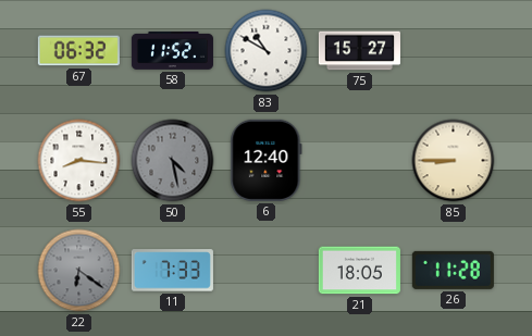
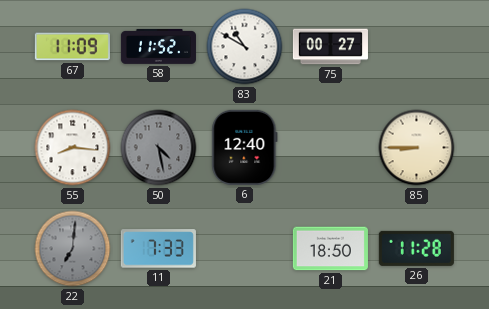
67: 06:32 -> 11:09 (72, 47)
75: 15:27 -> 00:27 (330, 47)
22: 6:21 -> 7:01 (73, 249)
21: 18:05 -> 18:50 (330, 249)
